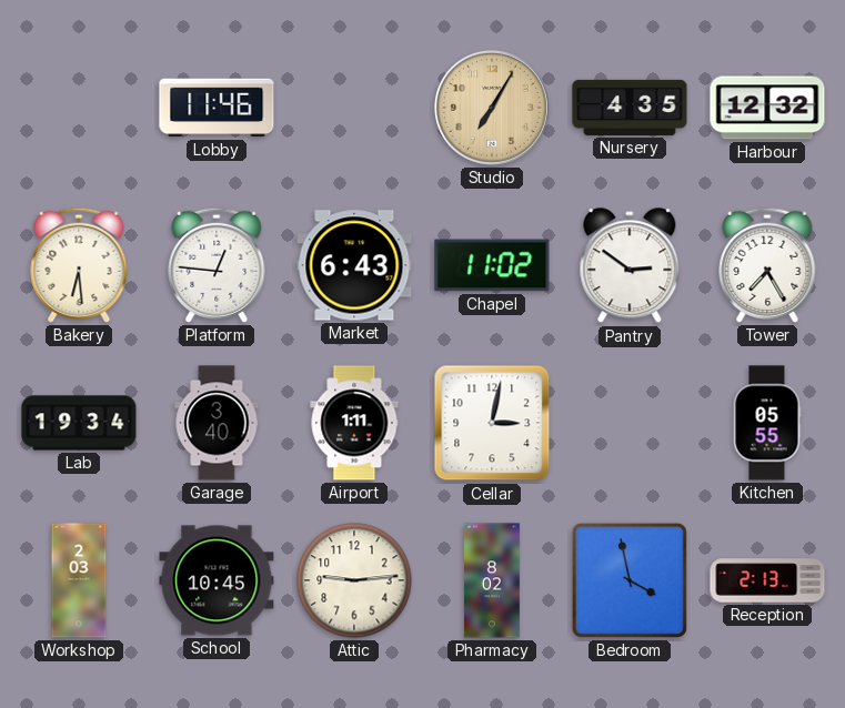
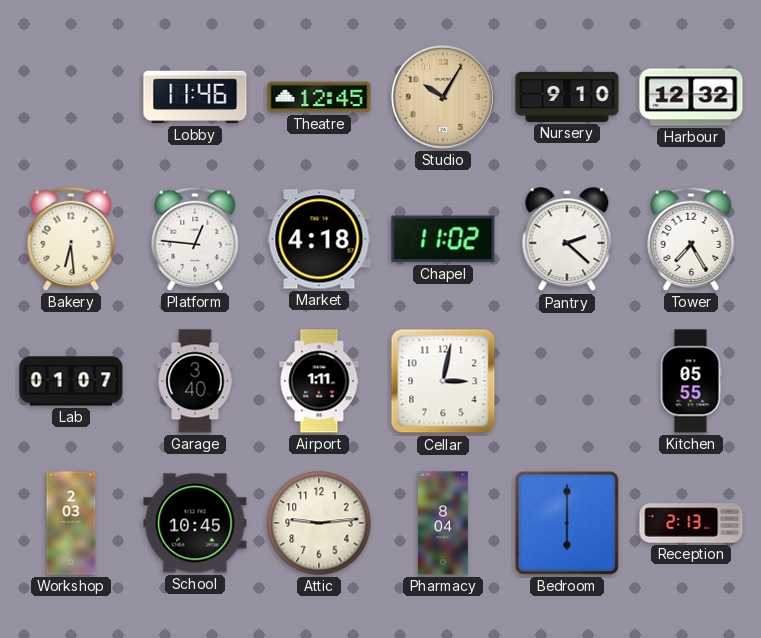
Theatre: none -> 12:45 (319, 97)
Studio: 7:05 -> 10:05 (444, 97)
Nursery: 4:35 -> 9:10 (567, 97)
Market: 6:43 -> 4:18 (319, 239)
Pantry: 2:51 -> 2:22 (567, 240)
Lab: 19:34 -> 01:07 (71, 381)
Pharmacy: 8:02 -> 8:04 (443, 523)
Bedroom: 3:58 -> 6:00 (567, 523)
